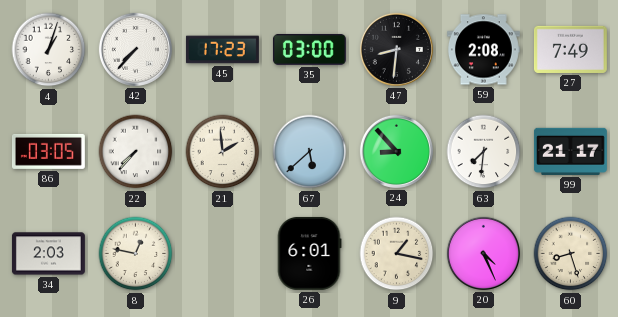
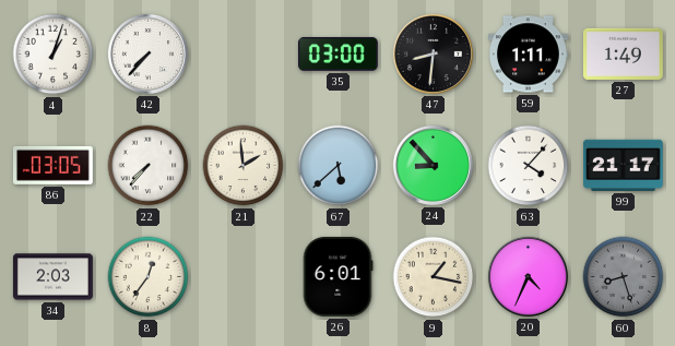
45: 17:23 -> none (222, 50)
59: 2:08 -> 1:11 (528, 55)
27: 7:49 -> 1:49 (623, 53)
63: 7:31 -> 4:07 (529, 166)
8: 12:47 -> 12:36 (149, 277)
20: 4:26 -> 4:34 (528, 276)
60 dial: cream -> grey (624, 277)
